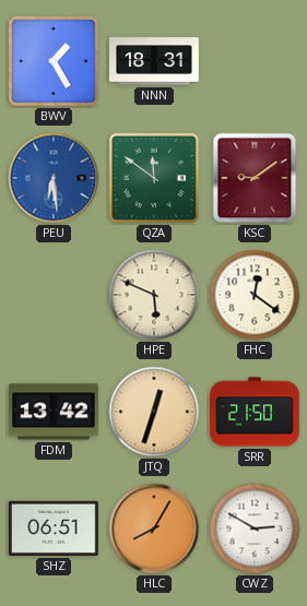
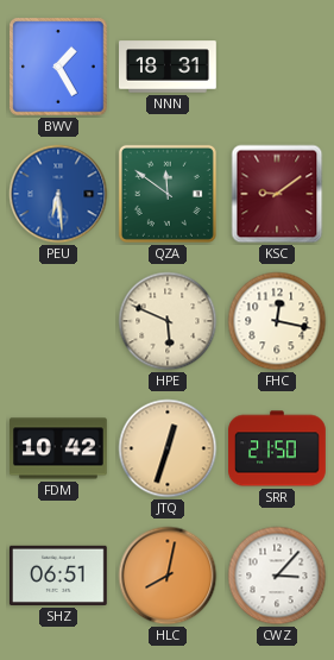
FHC: 12:21 -> 12:17 (277, 321)
FDM: 13:42 -> 10:42 (59, 448)
HLC: 8:05 -> 8:02 (168, 576)
CWZ: 2:50 -> 3:07 (277, 576)
